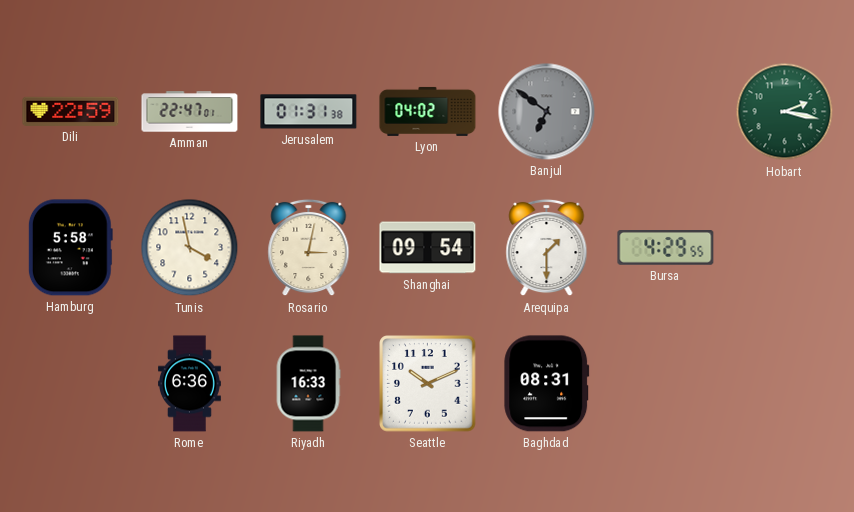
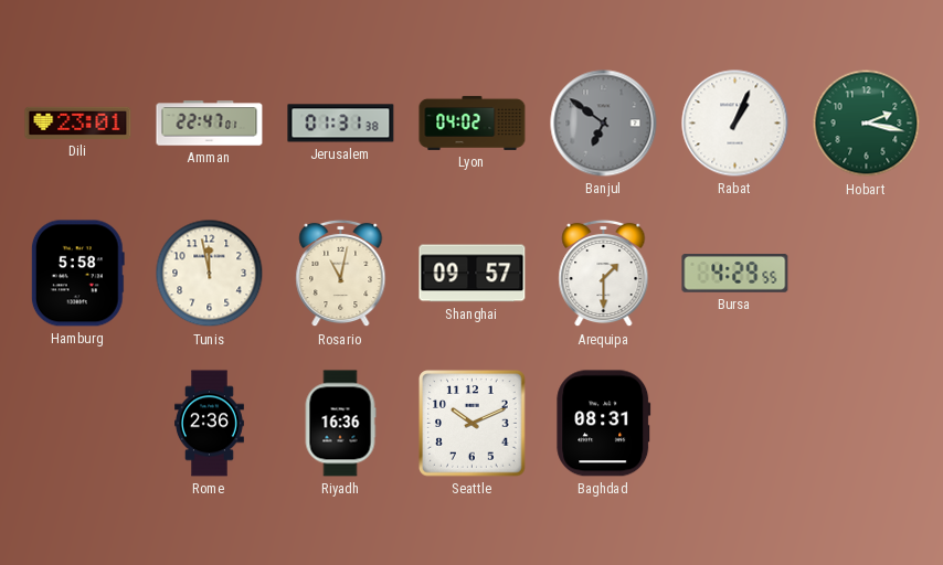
Dili: 22:59 -> 23:01 (78, 122)
Rabat: none -> 1:04 (735, 124)
Tunis: 3:58 -> 11:58 (210, 274)
Rosario: 3:02 -> 11:02 (341, 274)
Shanghai: 09:54 -> 09:57 (473, 274)
Rome: 6:36 -> 2:36 (210, 424)
Riyadh: 16:33 -> 16:36 (340, 424)
